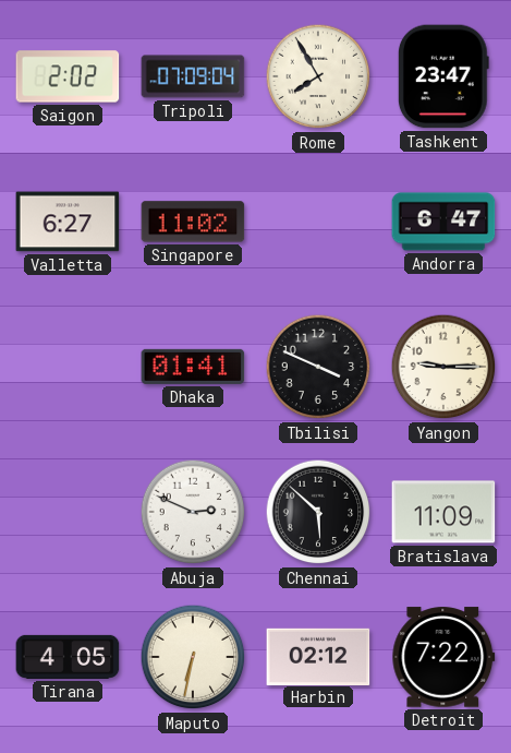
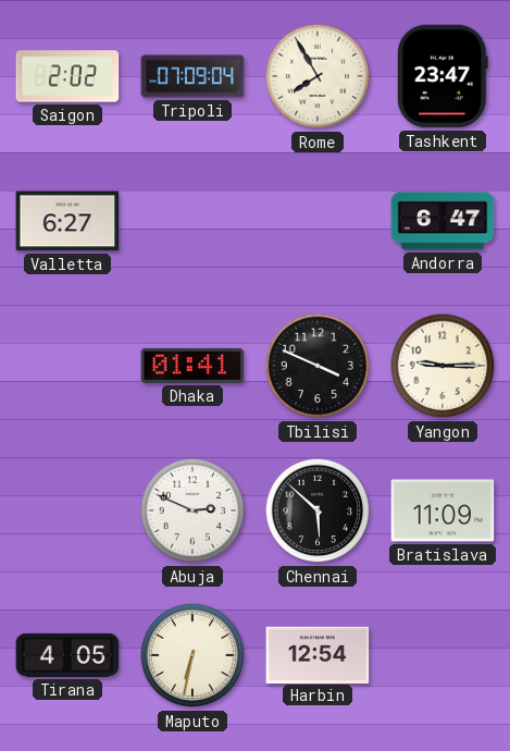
Singapore: 11:02 -> none (193, 222)
Harbin: 02:12 -> 12:54 (318, 654)
Detroit: 7:22 -> none (443, 657)
